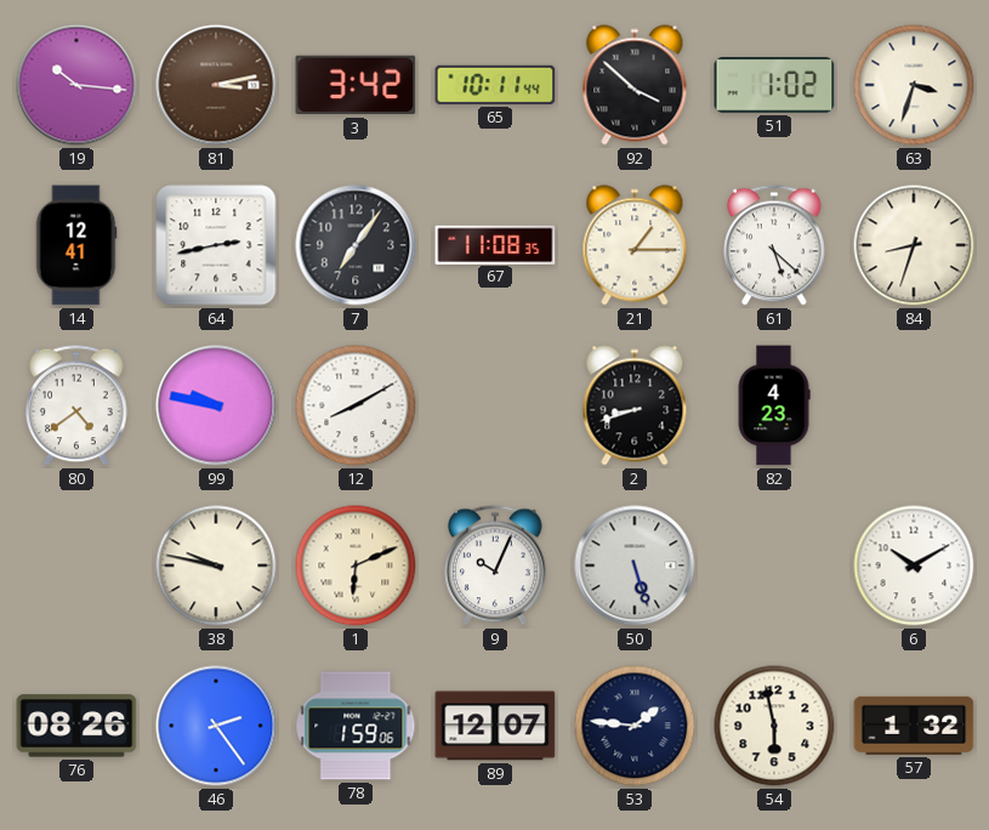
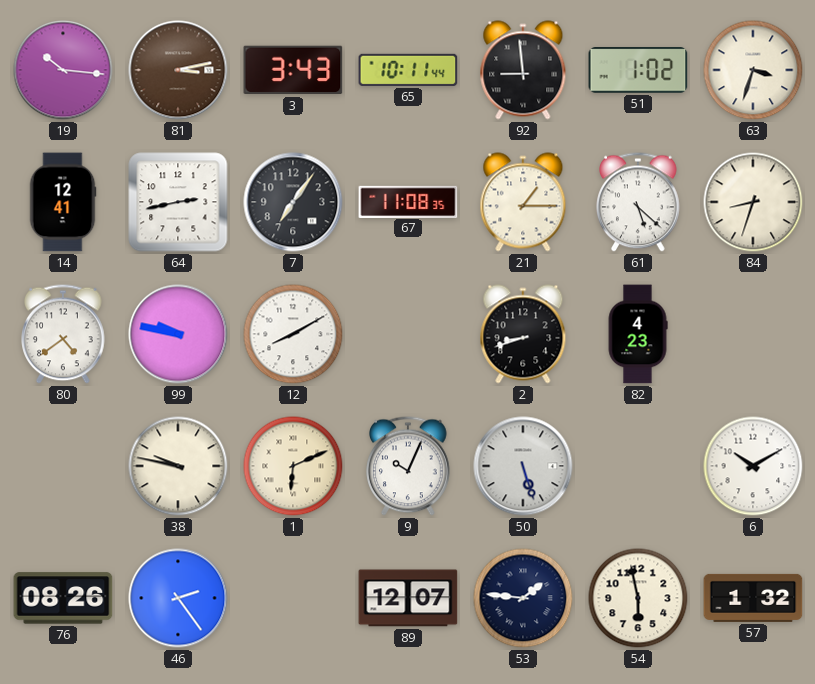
3: 3:42 -> 3:43 (293, 70)
92: 3:52 -> 8:59 (523, 70)
78: 1:59 -> none (356, 726)
